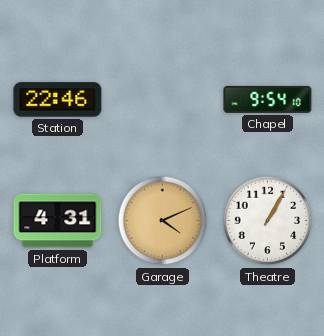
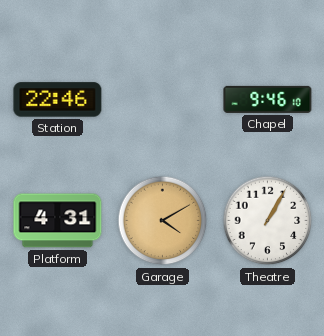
Chapel: 9:54 -> 9:46 (268, 99)
Garage: 4:11 -> 4:10 (163, 221)
